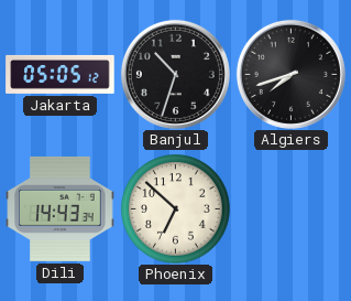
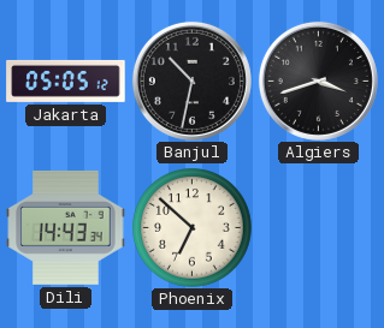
Banjul: 10:33 -> 10:32 (191, 80)
Algiers: 7:42 -> 3:42 (318, 80)
